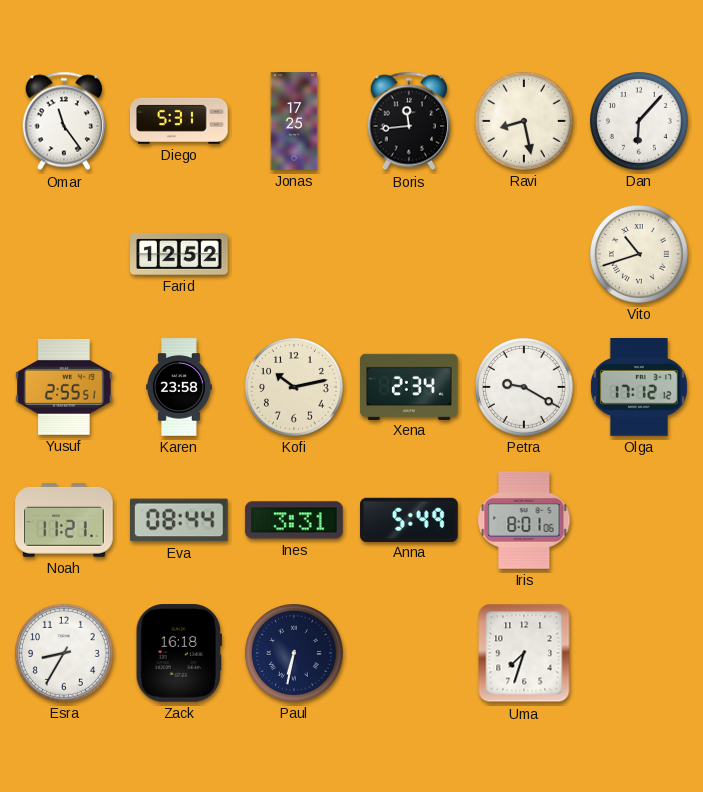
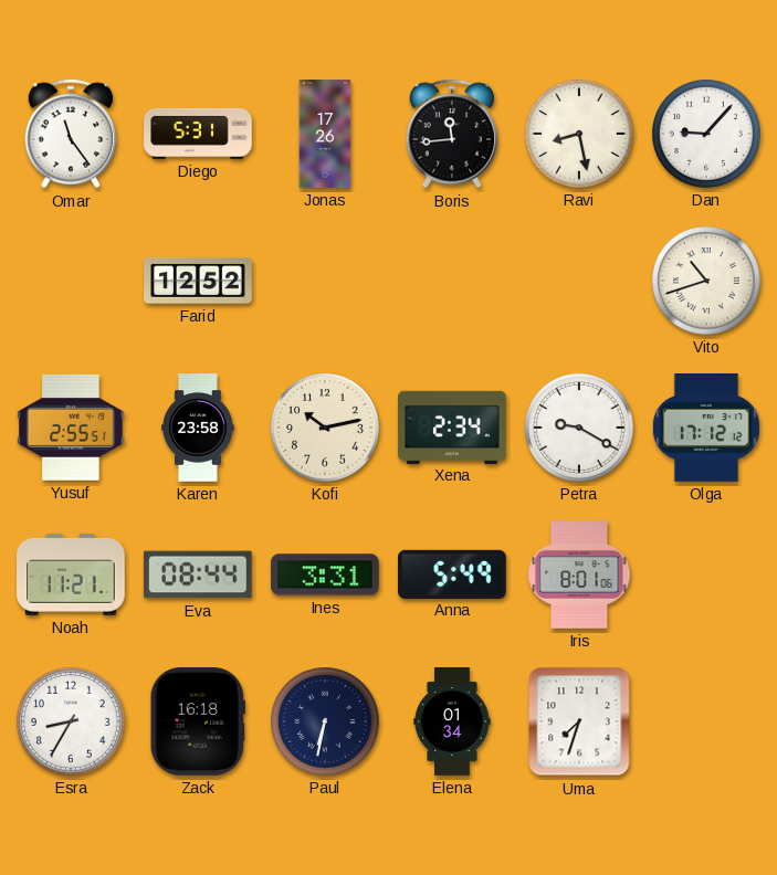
Jonas: 17:25 -> 17:26 (325, 134)
Dan: 6:07 -> 9:07 (707, 135)
Elena: none -> 01:34 (452, 721)
